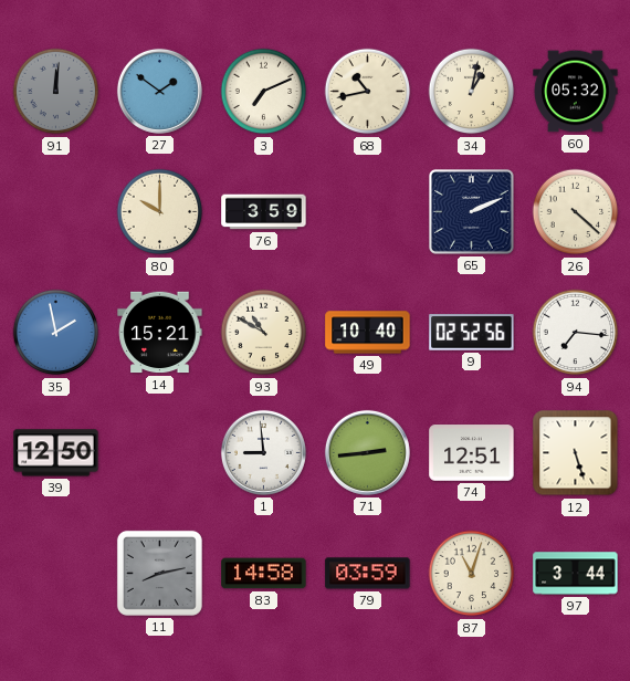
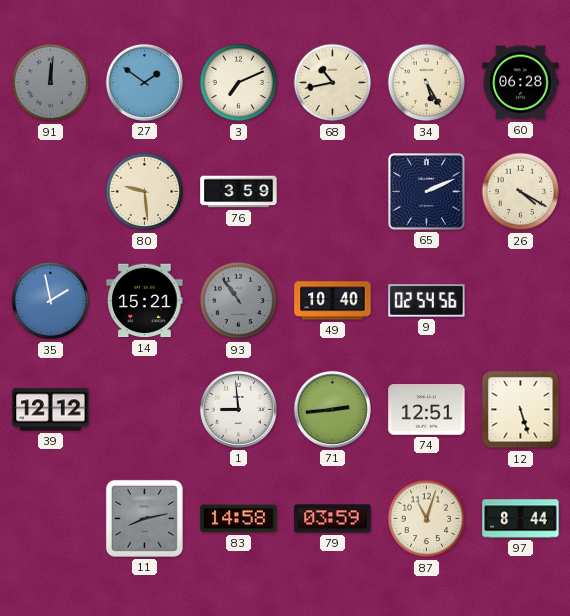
34: 1:02 -> 5:25 (427, 83)
60: 05:32 -> 06:28 (521, 83)
80: 10:00 -> 9:29 (145, 192)
26: 4:22 -> 4:20 (521, 192)
93: 10:50 -> 10:54 (239, 301)
93 dial: cream -> grey (239, 301)
9: 02:52 -> 02:54 (427, 301)
94: 7:16 -> none (576, 333)
39: 12:50 -> 12:12 (51, 410)
97: 3:44 -> 8:44 (521, 519)
